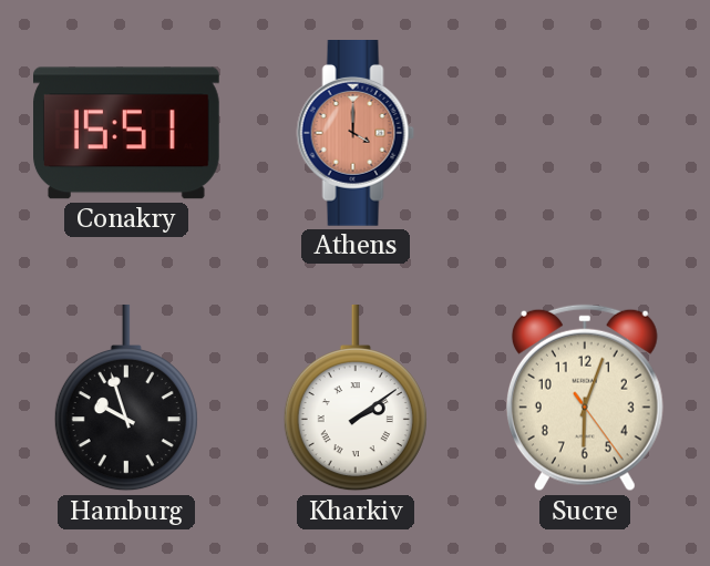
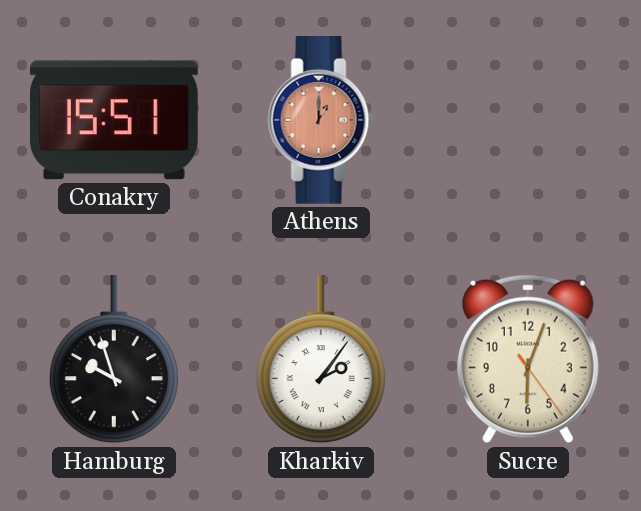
Athens: 4:00 -> 1:00 (321, 121)
Kharkiv: 2:09 -> 2:06 (321, 359)
